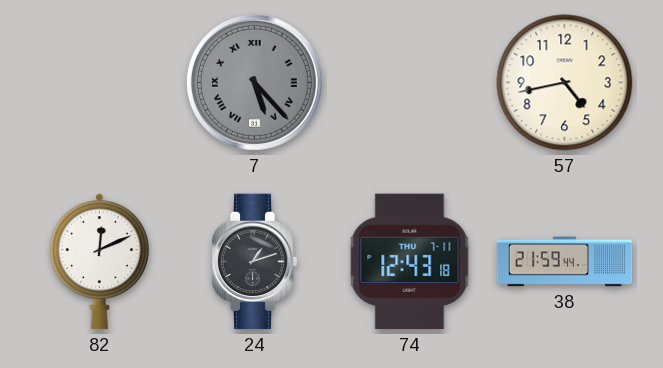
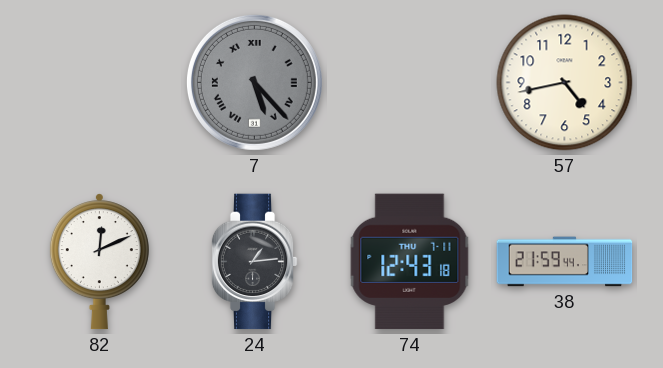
24: 1:12 -> 1:14 (254, 262)
